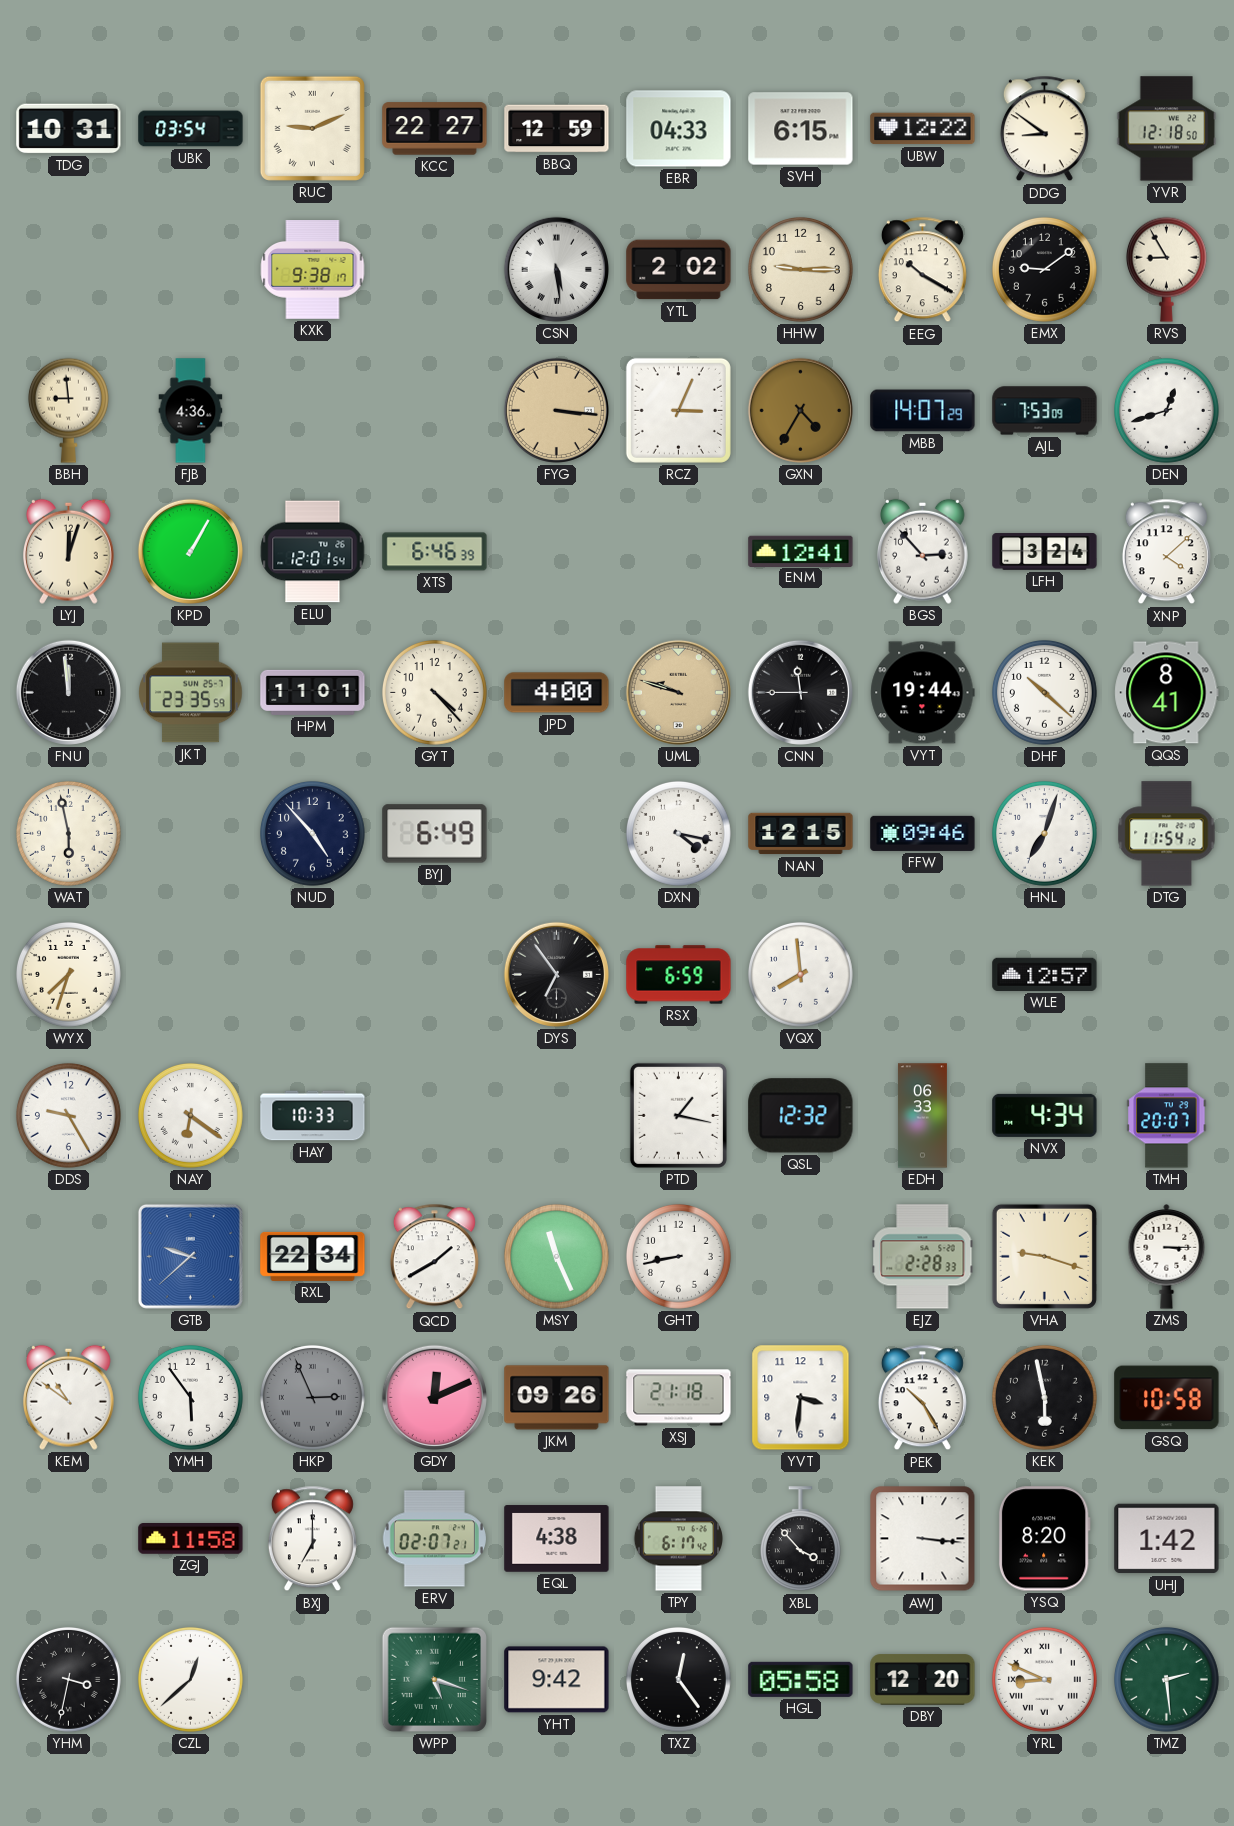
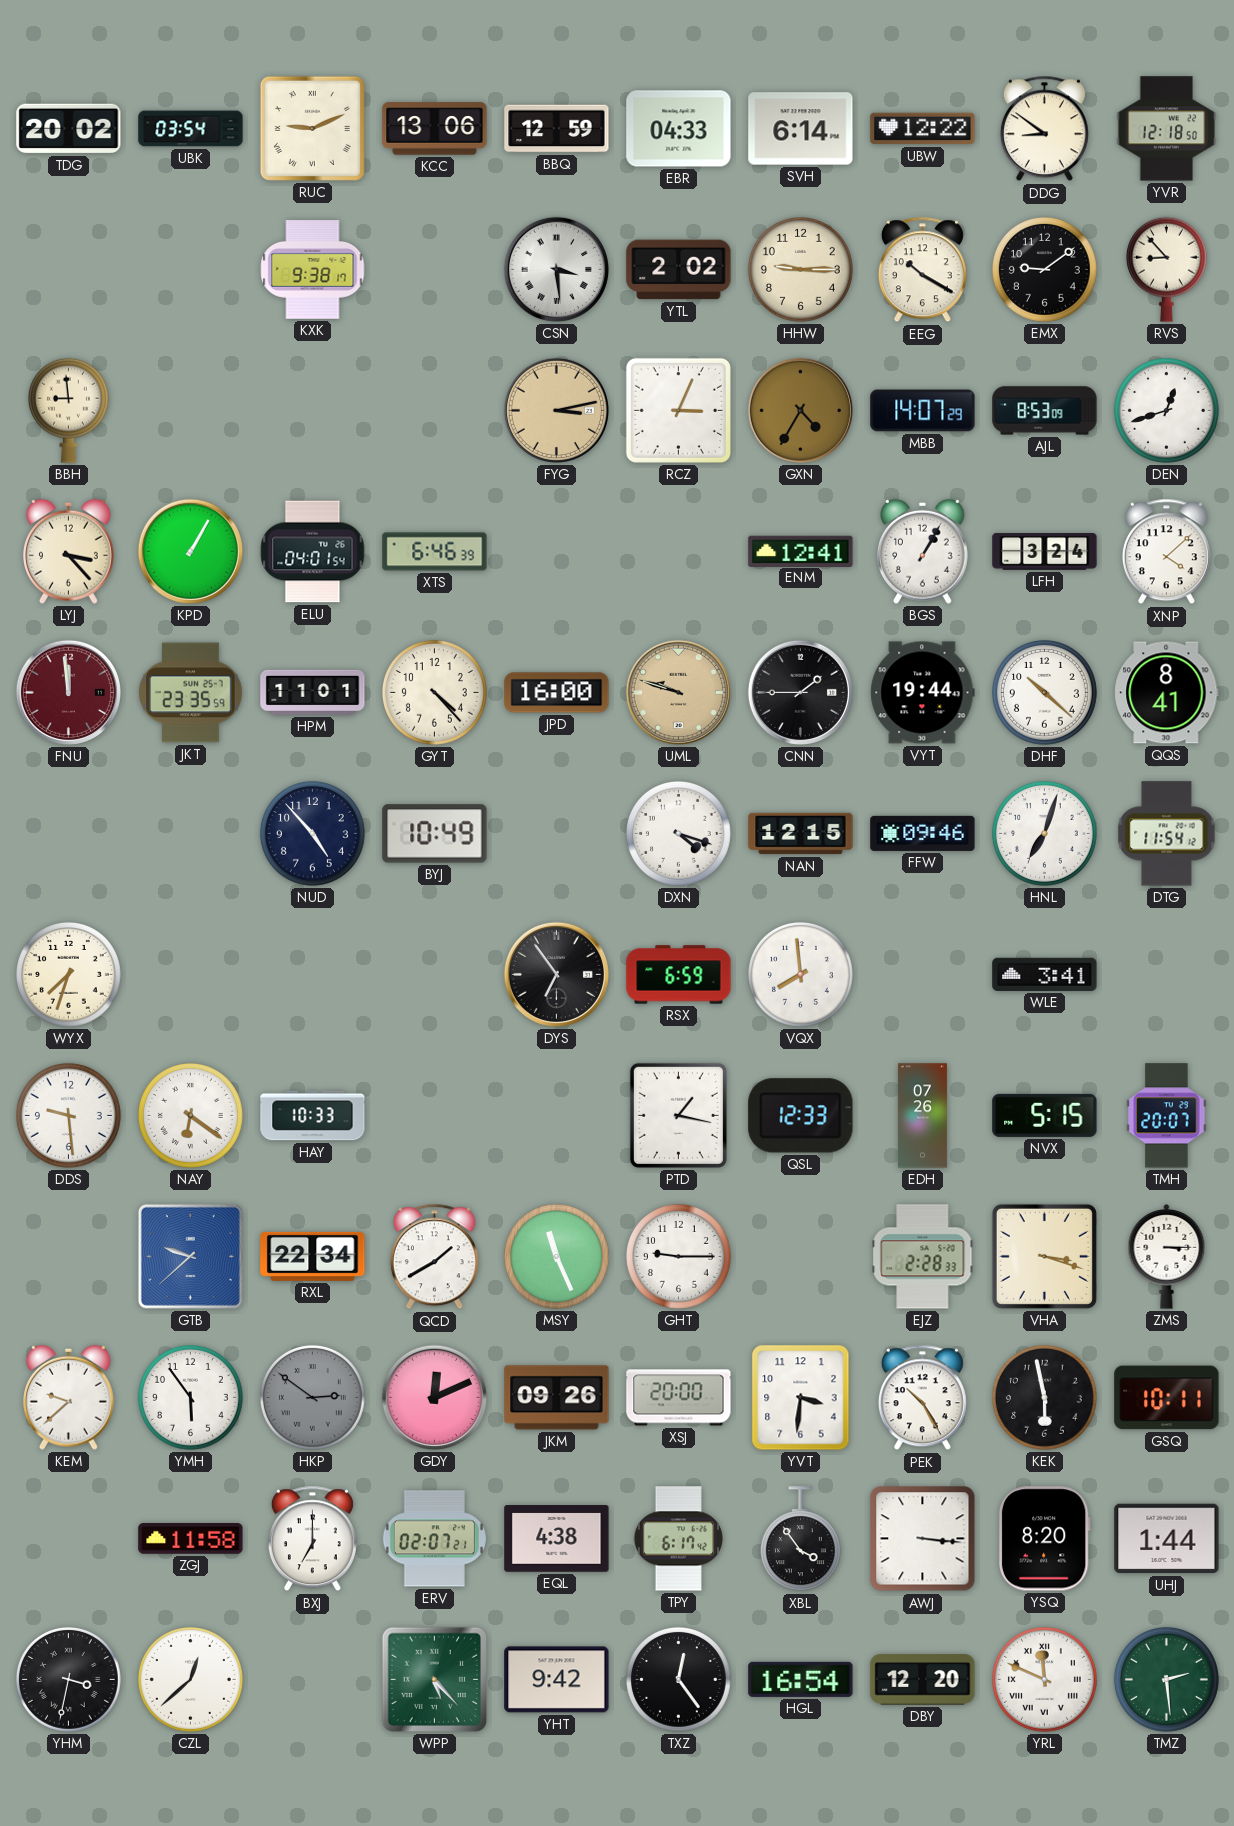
TDG: 10:31 -> 20:02 (69, 129)
KCC: 22:27 -> 13:06 (435, 129)
SVH: 6:15 -> 6:14 (801, 129)
CSN: 5:29 -> 3:29 (556, 269)
RVS: 8:55 -> 8:53 (1166, 269)
FJB: 4:36 -> none (191, 411)
FYG: 3:16 -> 3:13 (556, 410)
AJL: 7:53 -> 8:53 (1045, 411)
LYJ: 12:03 -> 3:23 (69, 551)
ELU: 12:01 -> 04:01 (313, 552)
BGS: 2:53 -> 1:05 (923, 551)
FNU dial: black -> burgundy (68, 692)
JPD: 4:00 -> 16:00 (557, 693)
CNN: 11:45 -> 1:45 (800, 692)
WAT: 5:58 -> none (68, 833)
BYJ: 6:49 -> 10:49 (435, 834)
DXN: 4:17 -> 4:18 (678, 833)
WLE: 12:57 -> 3:41 (1045, 974)
DDS: 9:25 -> 9:29 (68, 1115)
QSL: 12:32 -> 12:33 (801, 1116)
EDH: 06:33 -> 07:26 (922, 1116)
NVX: 4:34 -> 5:15 (1045, 1115)
GHT: 8:43 -> 9:15 (678, 1256)
VHA: 9:18 -> 3:18 (1044, 1256)
KEM: 10:51 -> 9:38 (69, 1397)
HKP: 2:56 -> 2:51 (312, 1397)
XSJ: 21:18 -> 20:00 (679, 1398)
GSQ: 10:58 -> 10:11 (1167, 1398)
XBL: 3:53 -> 3:54 (800, 1539)
UHJ: 1:42 -> 1:44 (1167, 1539)
WPP: 5:18 -> 5:23 (434, 1679)
HGL: 05:58 -> 16:54 (801, 1679)
YRL: 8:49 -> 11:49 (1044, 1679)
